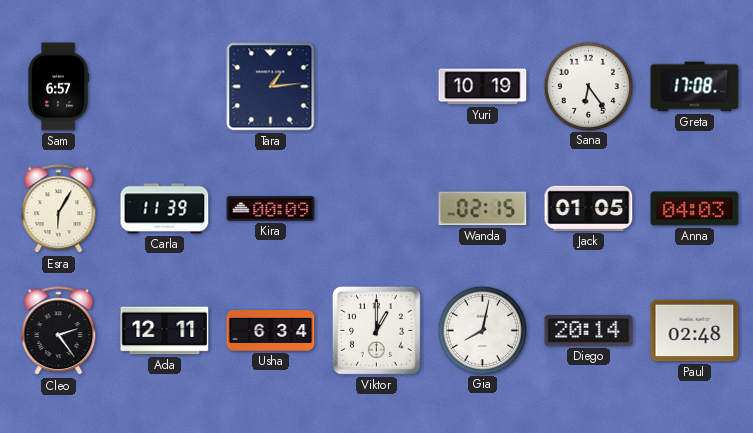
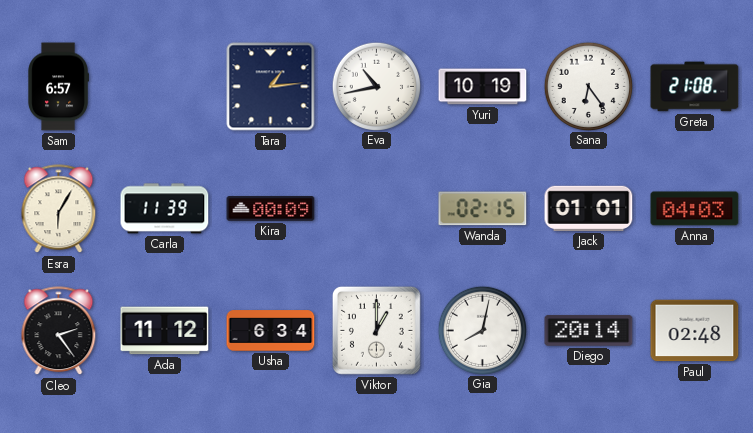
Eva: none -> 10:43 (376, 86)
Greta: 17:08 -> 21:08 (695, 87)
Jack: 01:05 -> 01:01 (589, 208)
Ada: 12:11 -> 11:12 (165, 331)
